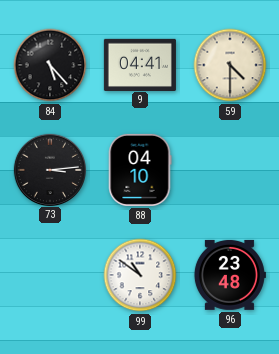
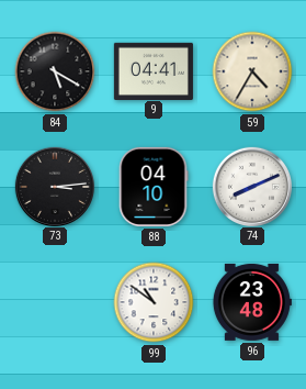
84: 5:23 -> 5:20 (55, 71)
59: 4:30 -> 4:35 (252, 71)
74: none -> 8:11 (251, 186)
